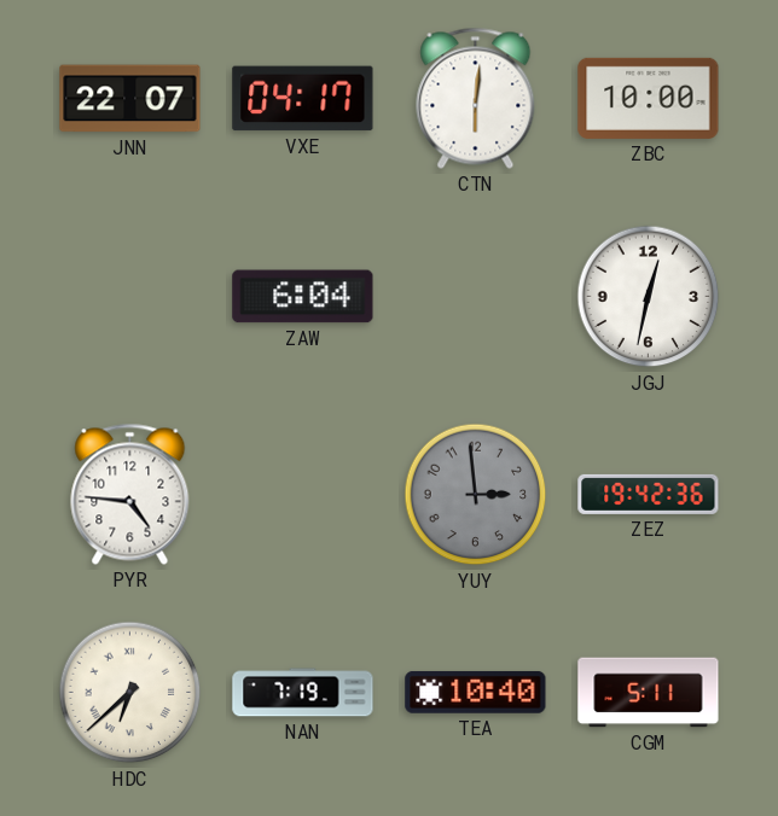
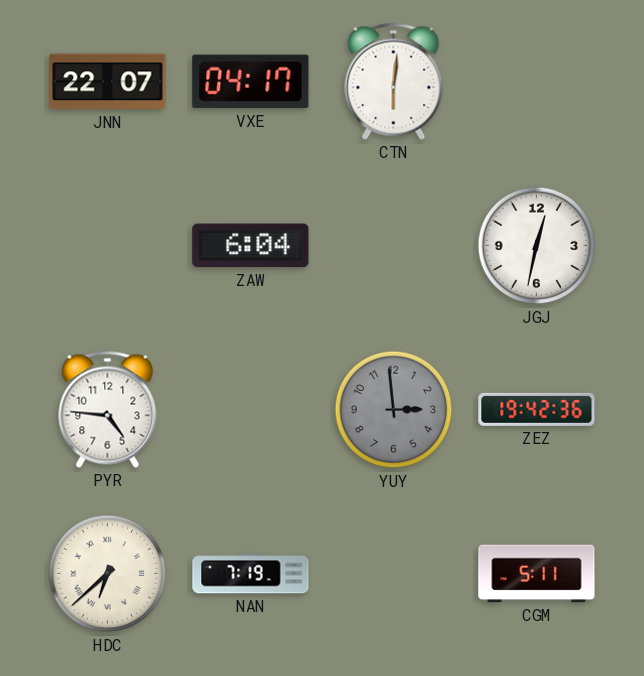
ZBC: 10:00 -> none (649, 98)
TEA: 10:40 -> none (476, 692)
